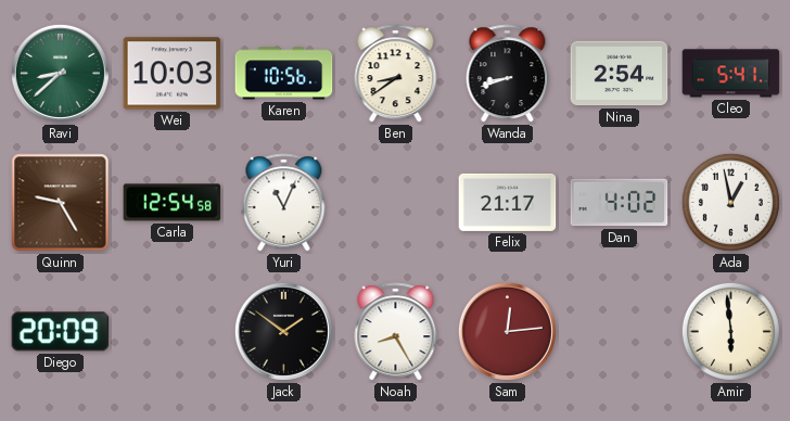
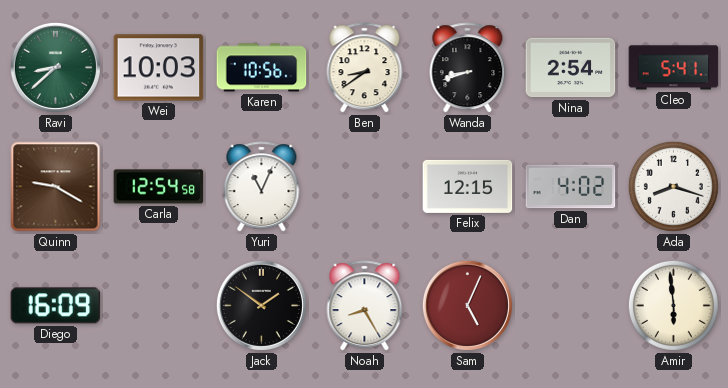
Quinn: 9:25 -> 9:20 (56, 187)
Felix: 21:17 -> 12:15 (468, 186)
Ada: 12:58 -> 8:18 (673, 186)
Diego: 20:09 -> 16:09 (56, 306)
Sam: 12:14 -> 5:04 (467, 305)
